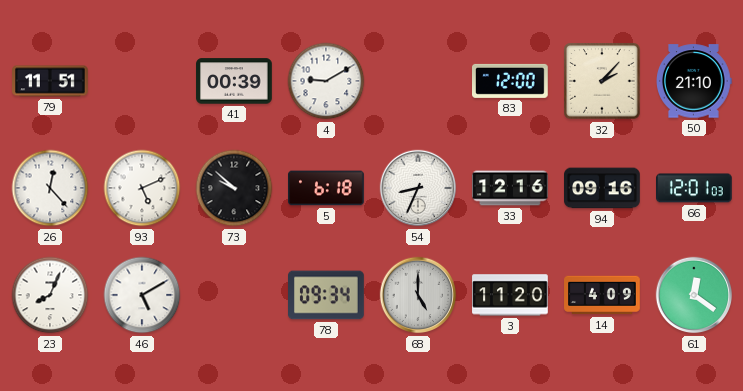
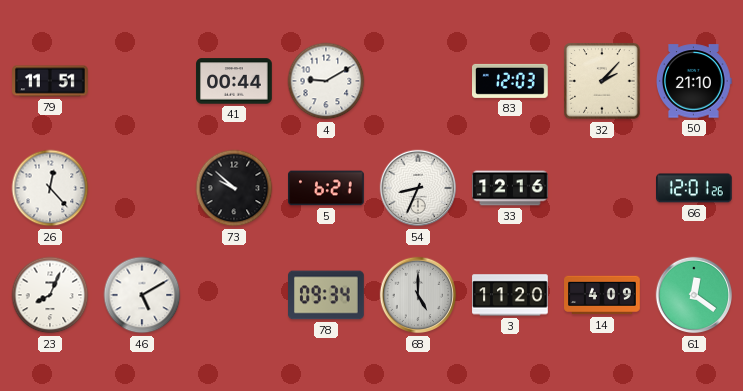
41: 00:39 -> 00:44 (234, 81)
83: 12:00 -> 12:03 (511, 81)
93: 5:11 -> none (142, 188)
5: 6:18 -> 6:21 (326, 188)
94: 09:16 -> none (603, 188)
66: 12:01:03 -> 12:01:26 (695, 188)
